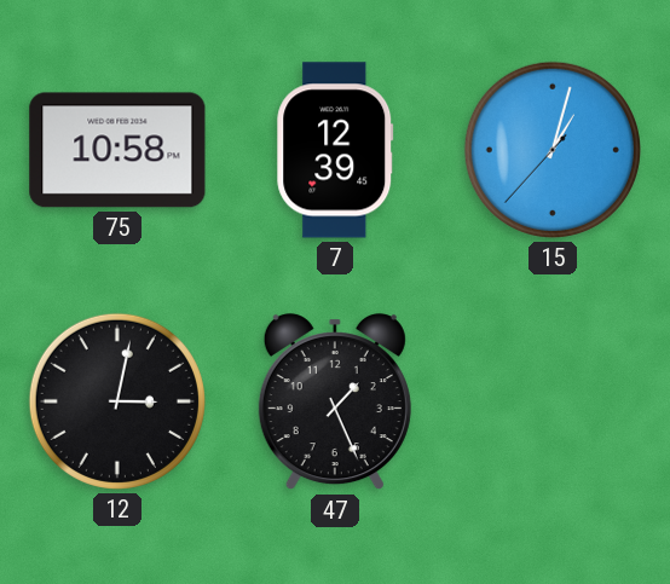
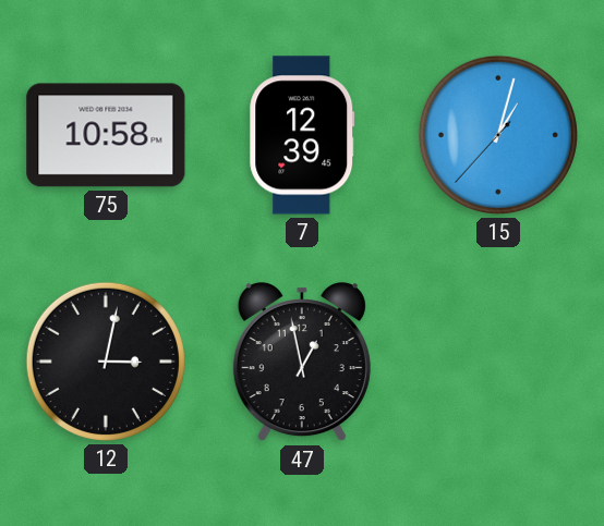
47: 1:26 -> 12:58 (302, 363)
